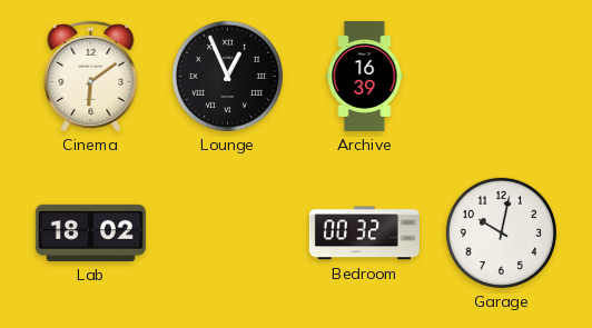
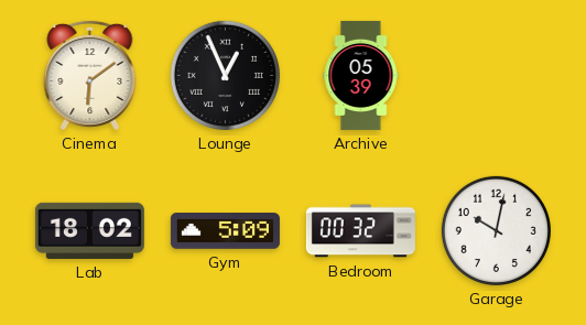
Archive: 16:39 -> 05:39 (361, 75)
Gym: none -> 5:09 (225, 231)
